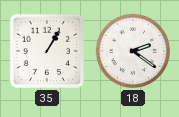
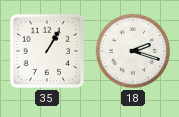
18: 2:21 -> 2:18 (133, 51)
